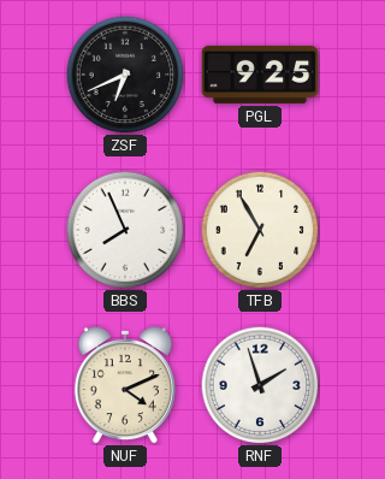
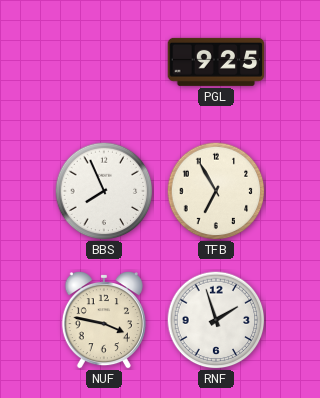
ZSF: 6:41 -> none (125, 75)
NUF: 4:11 -> 3:47 (104, 321)
